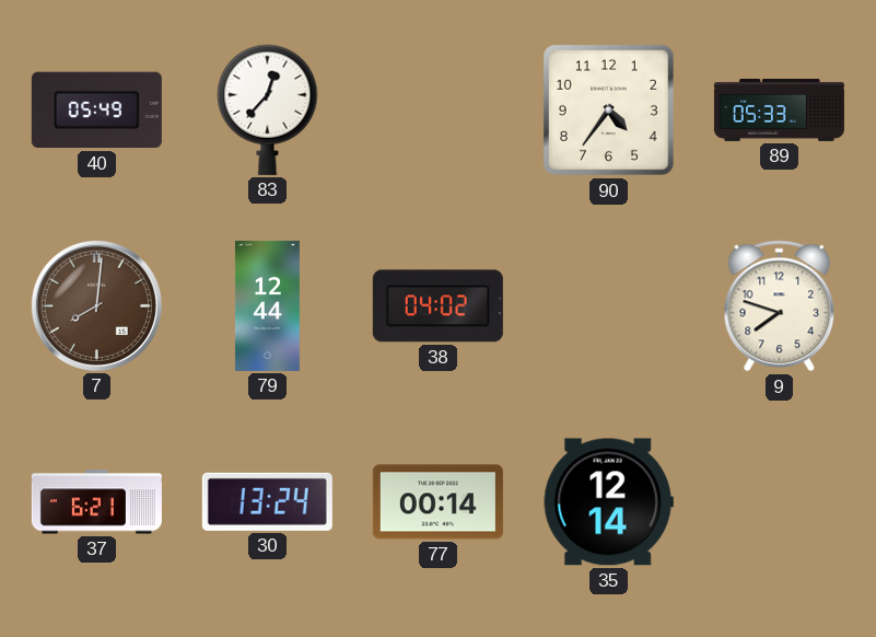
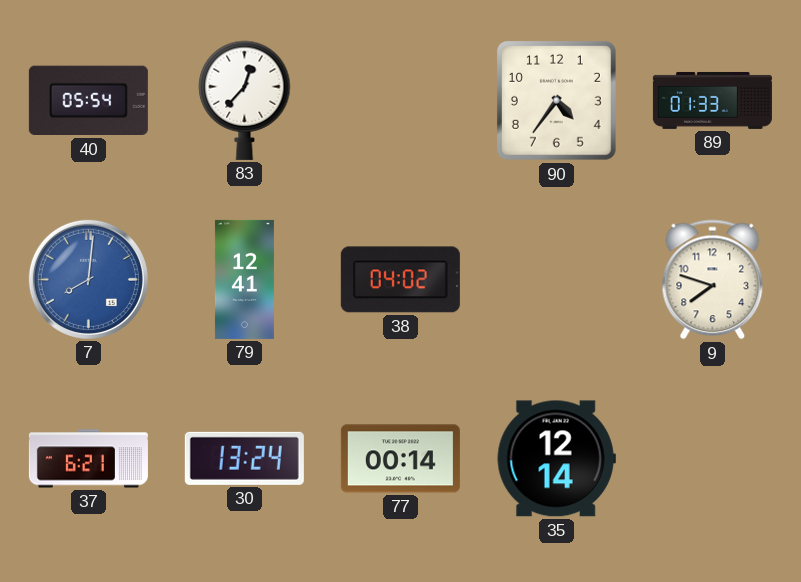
40: 05:49 -> 05:54 (88, 101)
89: 05:33 -> 01:33 (712, 100)
7 dial: brown -> blue (88, 279)
79: 12:44 -> 12:41 (244, 279)
